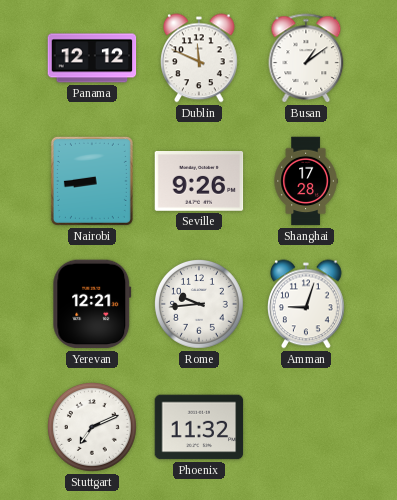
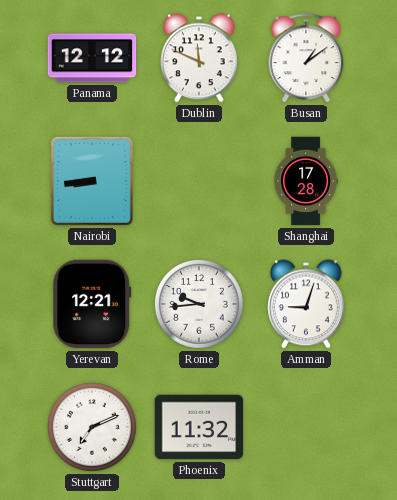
Seville: 9:26 -> none (199, 181)
